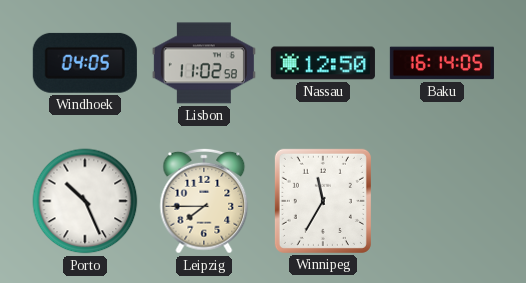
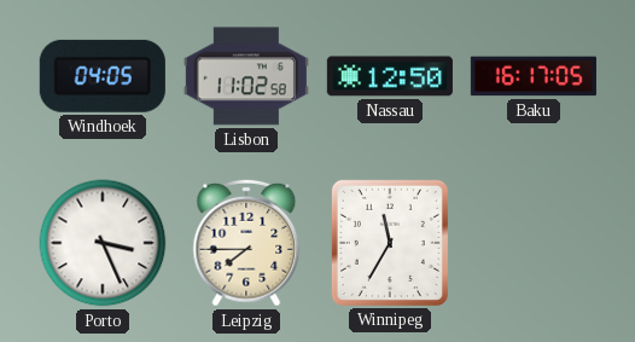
Baku: 16:14 -> 16:17 (534, 76)
Porto: 10:26 -> 3:26 (103, 243)
